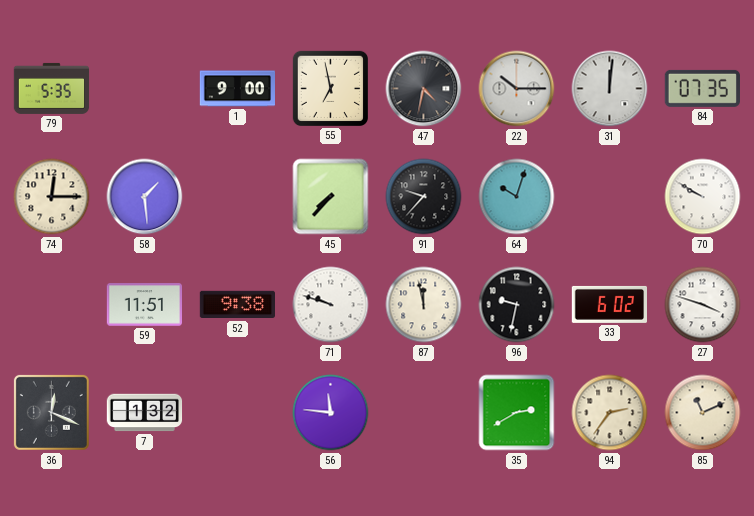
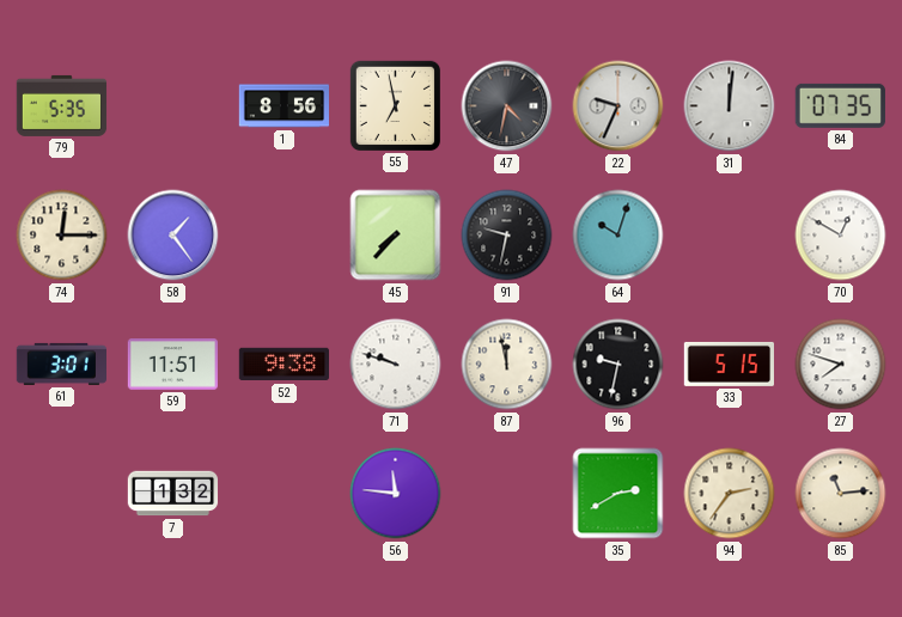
1: 9:00 -> 8:56 (284, 106)
22: 10:15 -> 9:34 (618, 106)
58: 1:29 -> 1:24 (173, 236)
91: 9:37 -> 9:32 (507, 236)
70: 9:50 -> 12:50 (841, 236)
61: none -> 3:01 (61, 364)
33: 6:02 -> 5:15 (729, 364)
27: 3:48 -> 7:48 (841, 365)
36: 12:19 -> none (51, 412)
85: 11:11 -> 11:14 (841, 494)
